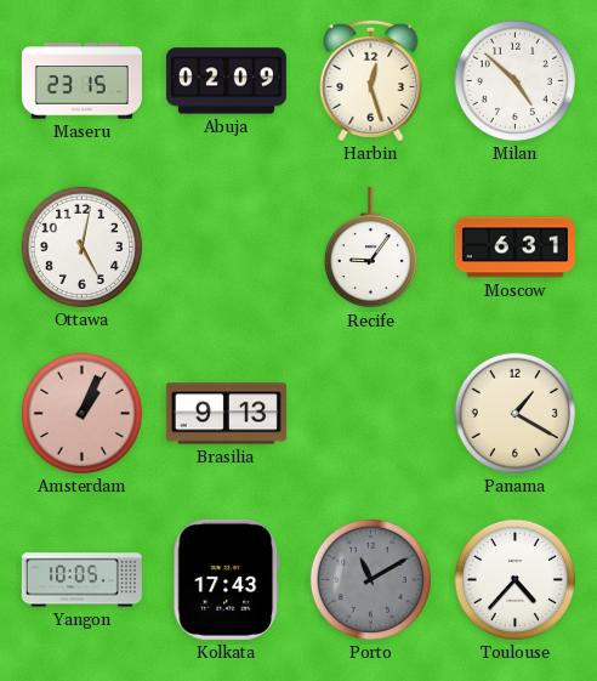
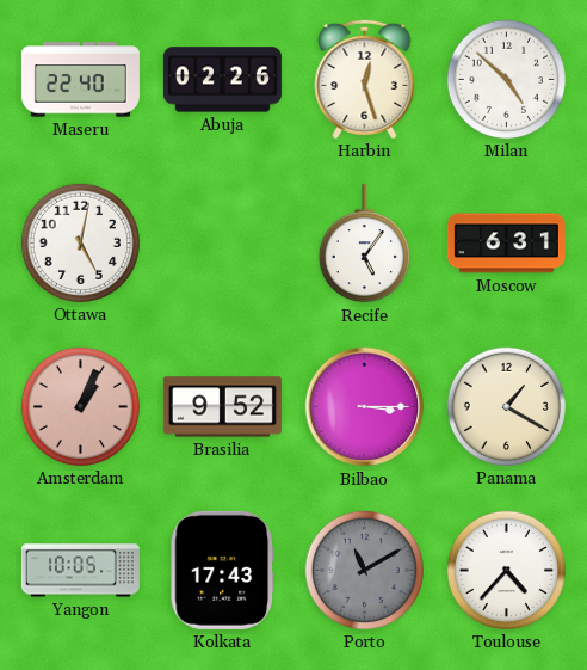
Maseru: 23:15 -> 22:40 (80, 80)
Abuja: 02:09 -> 02:26 (222, 80)
Recife: 9:06 -> 5:06 (364, 244)
Brasilia: 9:13 -> 9:52 (222, 407)
Bilbao: none -> 3:15 (365, 407)
